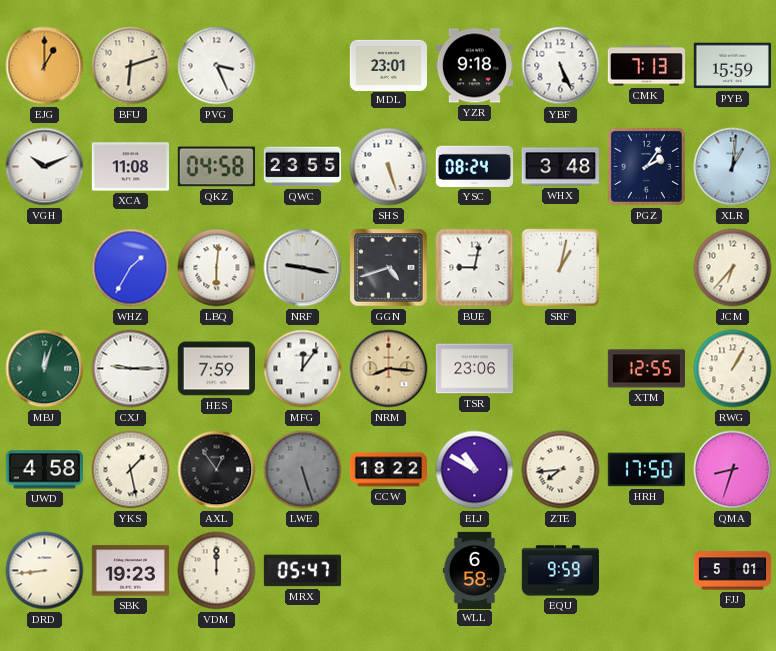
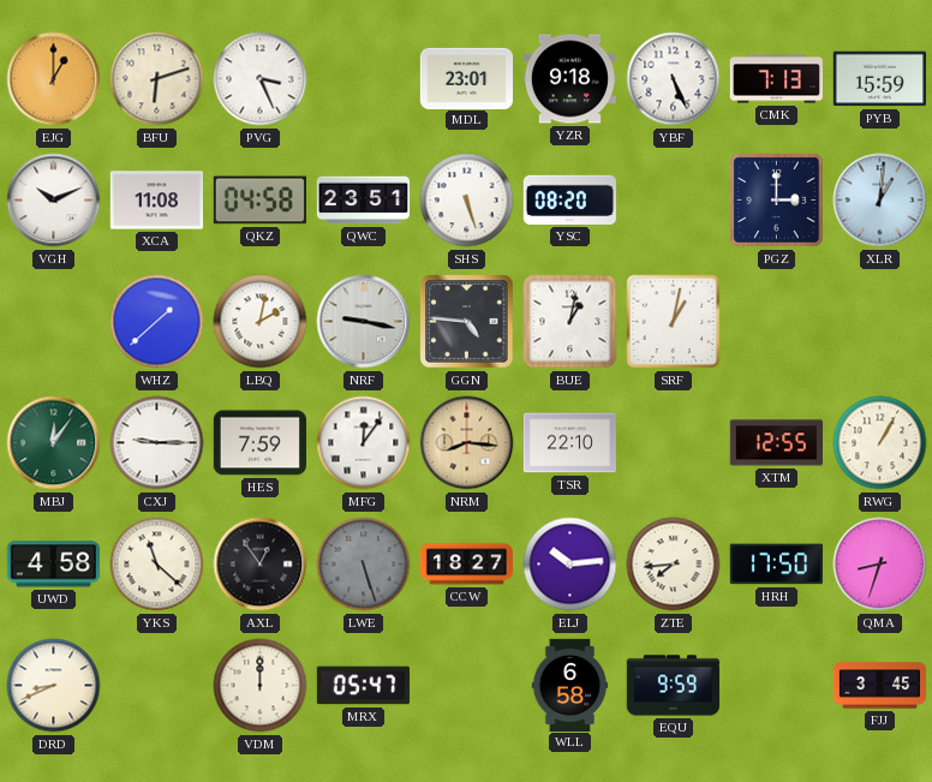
QWC: 23:55 -> 23:51 (363, 201)
YSC: 08:24 -> 08:20 (569, 199)
WHX: 3:48 -> none (560, 167)
PGZ: 2:06 -> 3:00 (776, 199)
WHZ: 1:35 -> 1:38 (157, 322)
LBQ: 6:01 -> 2:02 (261, 322)
GGN: 4:42 -> 4:46 (467, 322)
BUE: 9:02 -> 1:02 (570, 322)
JCM: 6:37 -> none (733, 268)
MBJ: 12:03 -> 12:06 (54, 443)
TSR: 23:06 -> 22:10 (569, 443)
YKS: 1:28 -> 11:22 (157, 565)
CCW: 18:22 -> 18:27 (466, 565)
ELJ: 10:50 -> 10:14 (570, 565)
DRD: 8:44 -> 8:41 (54, 686)
SBK: 19:23 -> none (130, 571)
FJJ: 5:01 -> 3:45 (880, 686)
